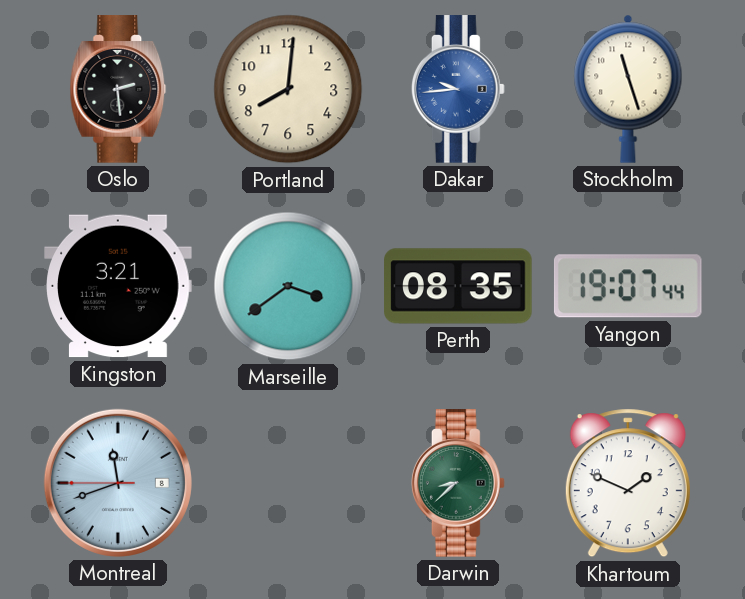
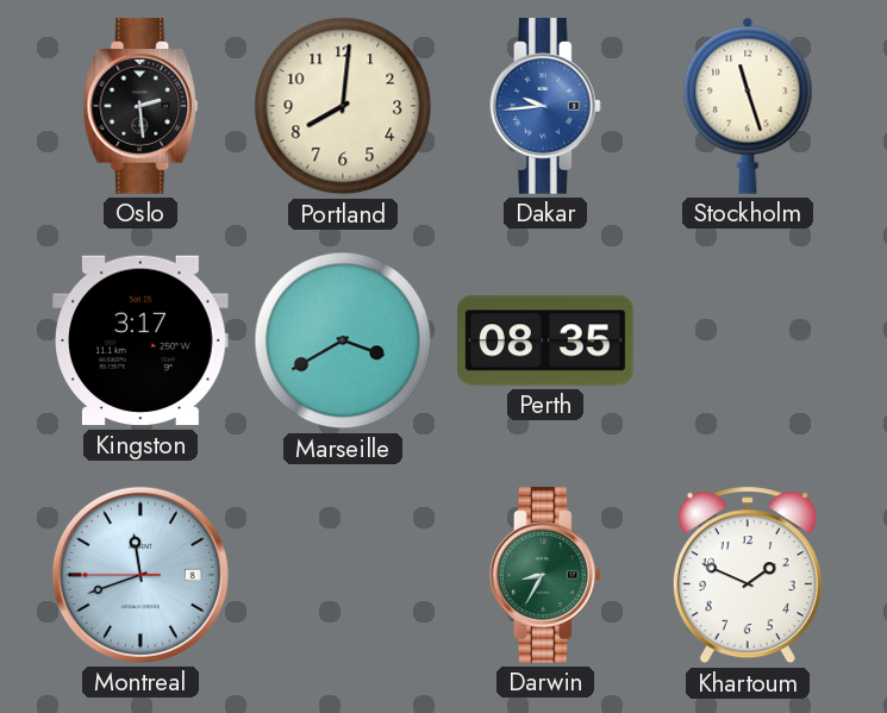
Kingston: 3:21 -> 3:17 (140, 340)
Marseille: 3:39 -> 3:40 (343, 340)
Yangon: 19:07 -> none (628, 286)
Darwin: 8:38 -> 8:35 (545, 575)
